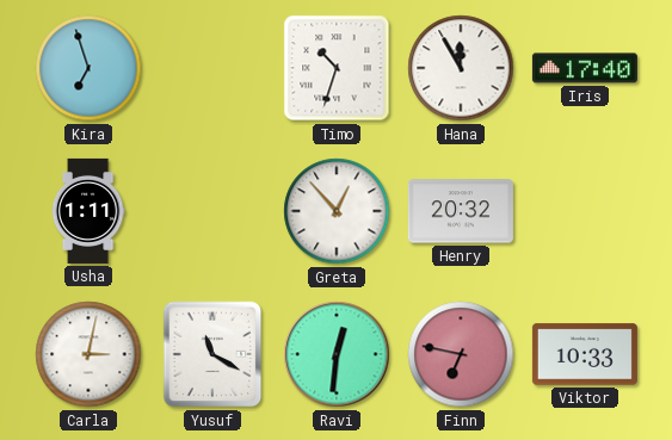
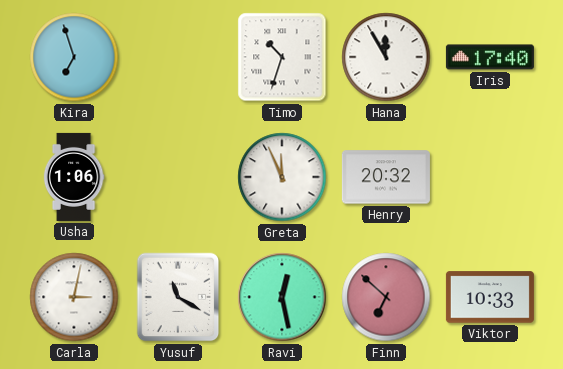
Usha: 1:11 -> 1:06 (74, 177)
Greta: 12:53 -> 11:56 (282, 177)
Ravi: 12:31 -> 12:28 (282, 297)
Finn: 6:47 -> 6:52 (386, 297)
